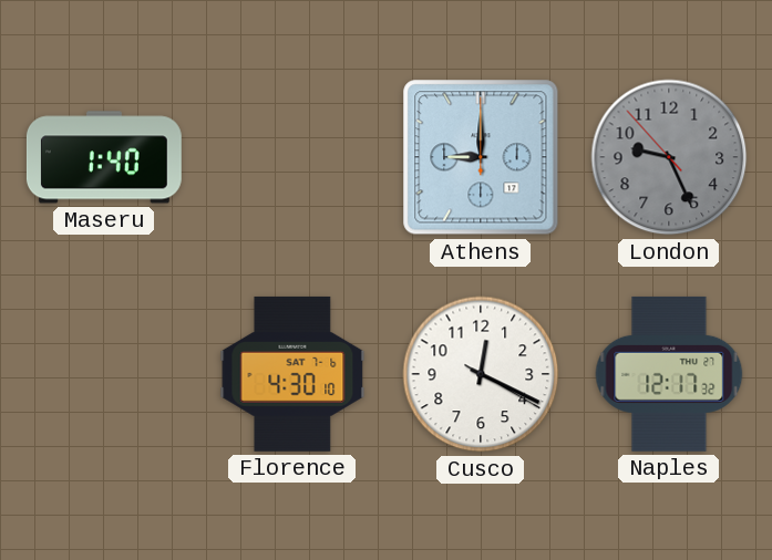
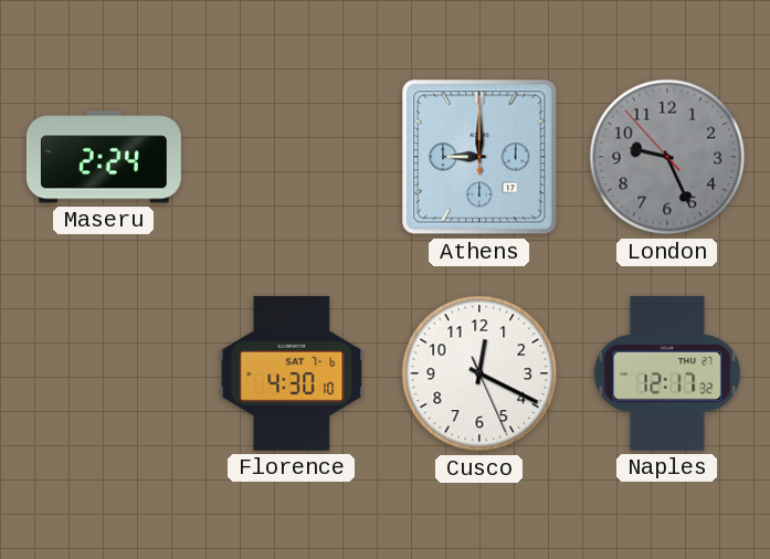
Maseru: 1:40 -> 2:24 (104, 157)
Cusco: 12:19:20 -> 12:19:26 (479, 373)
